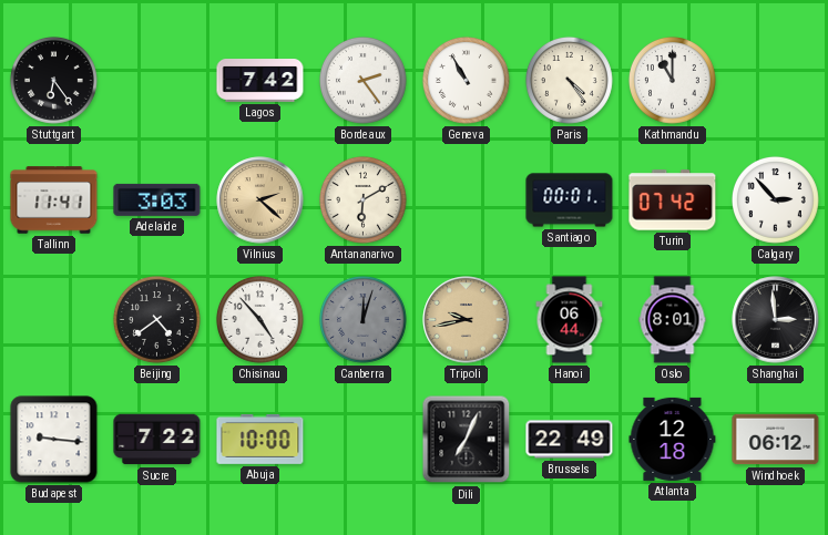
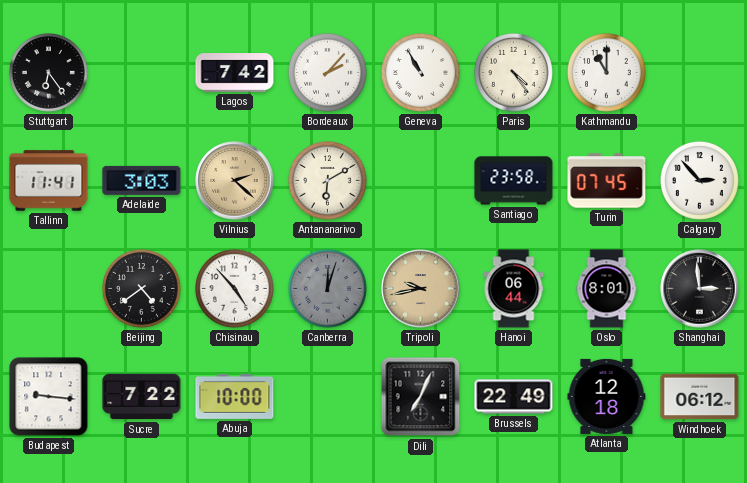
Bordeaux: 2:24 -> 2:07 (327, 72)
Santiago: 00:01 -> 23:58 (514, 181)
Turin: 07:42 -> 07:45 (607, 181)
